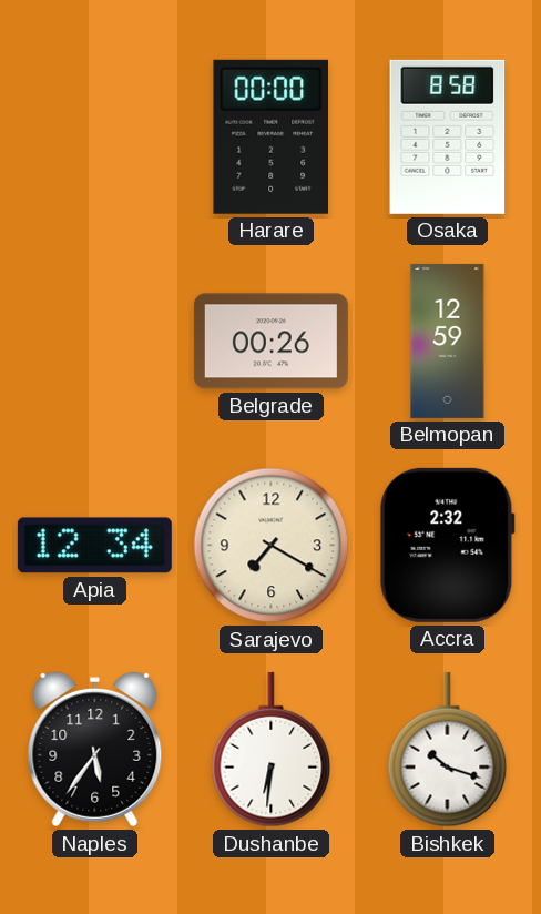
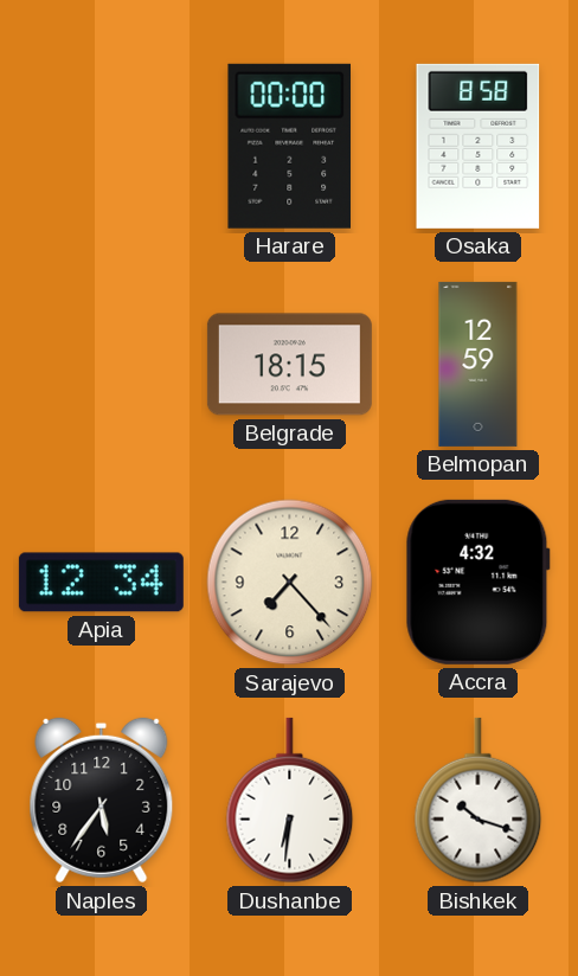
Belgrade: 00:26 -> 18:15 (289, 365)
Sarajevo: 7:20 -> 7:23 (290, 583)
Accra: 2:32 -> 4:32 (477, 582)
